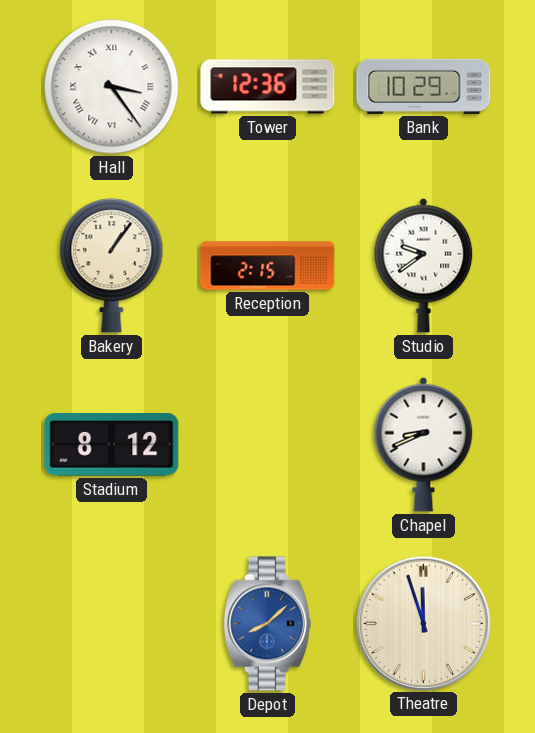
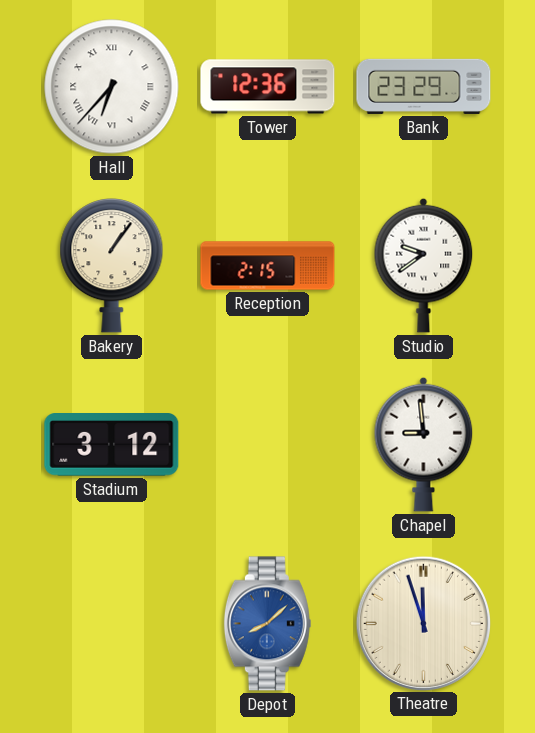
Hall: 3:24 -> 6:37 (112, 87)
Bank: 10:29 -> 23:29 (424, 86)
Stadium: 8:12 -> 3:12 (112, 445)
Chapel: 8:41 -> 8:59 (424, 444)
